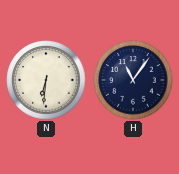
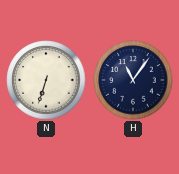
N: 6:31 -> 6:33 (46, 80)
